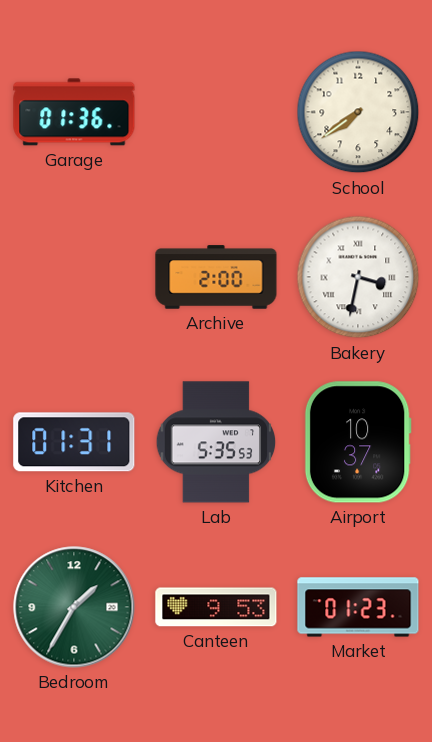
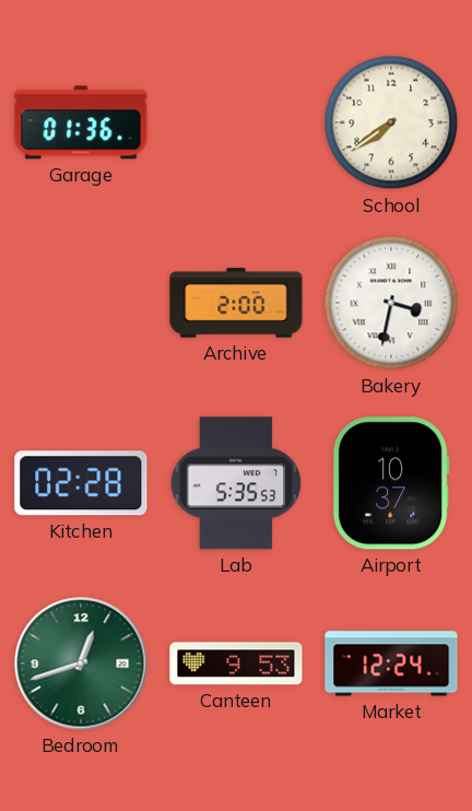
Kitchen: 01:31 -> 02:28 (81, 483)
Bedroom: 1:35 -> 12:42 (81, 663)
Market: 01:23 -> 12:24 (391, 663)
